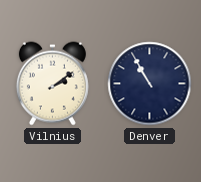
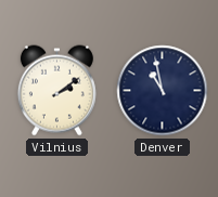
Denver: 10:55 -> 10:58 (163, 91)
